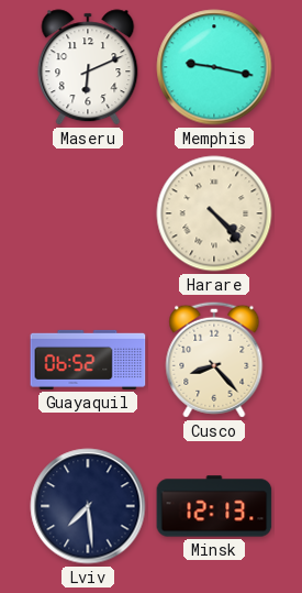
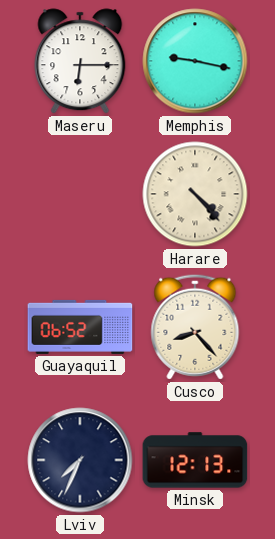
Maseru: 6:11 -> 6:15 (80, 61)
Lviv: 7:29 -> 7:34 (80, 460)
